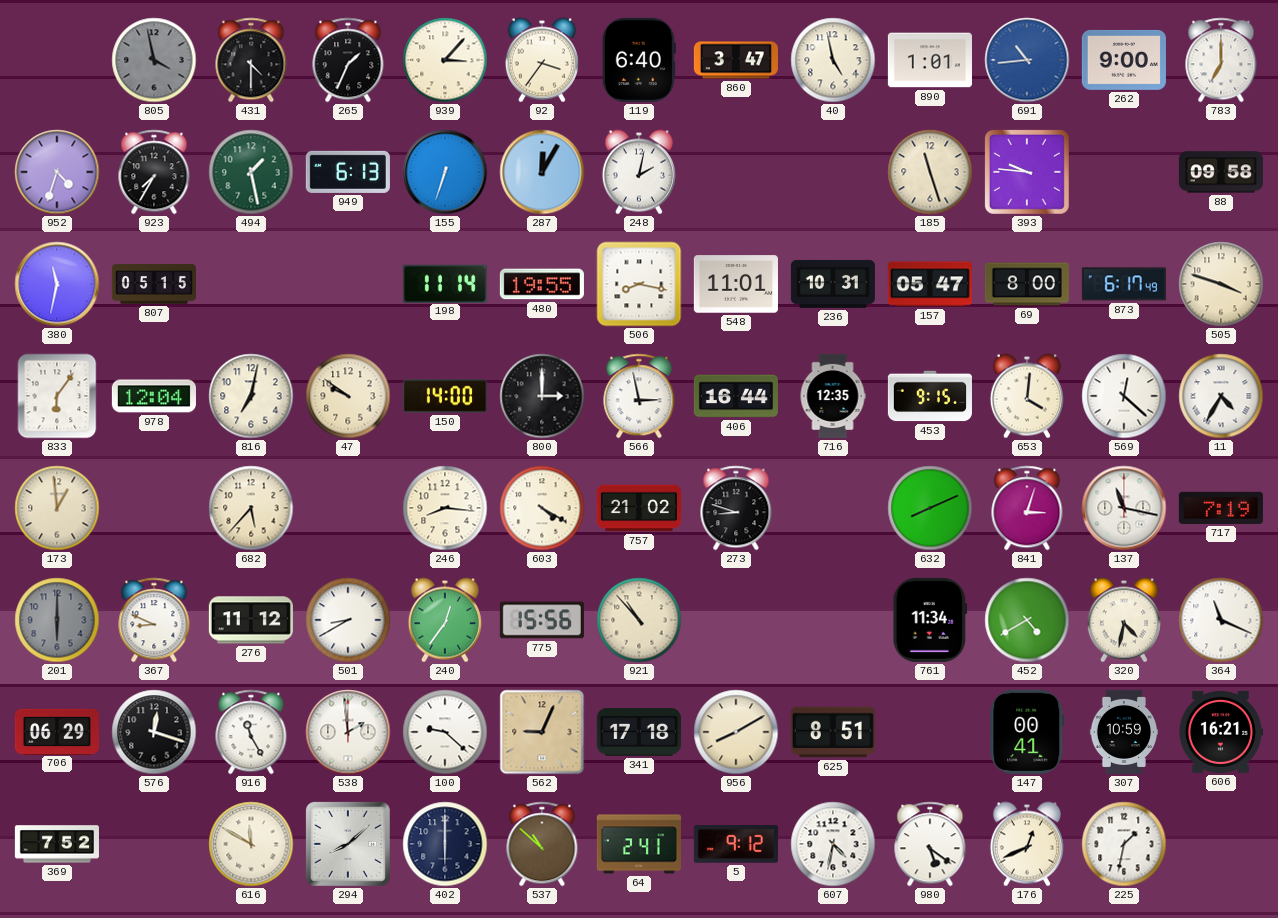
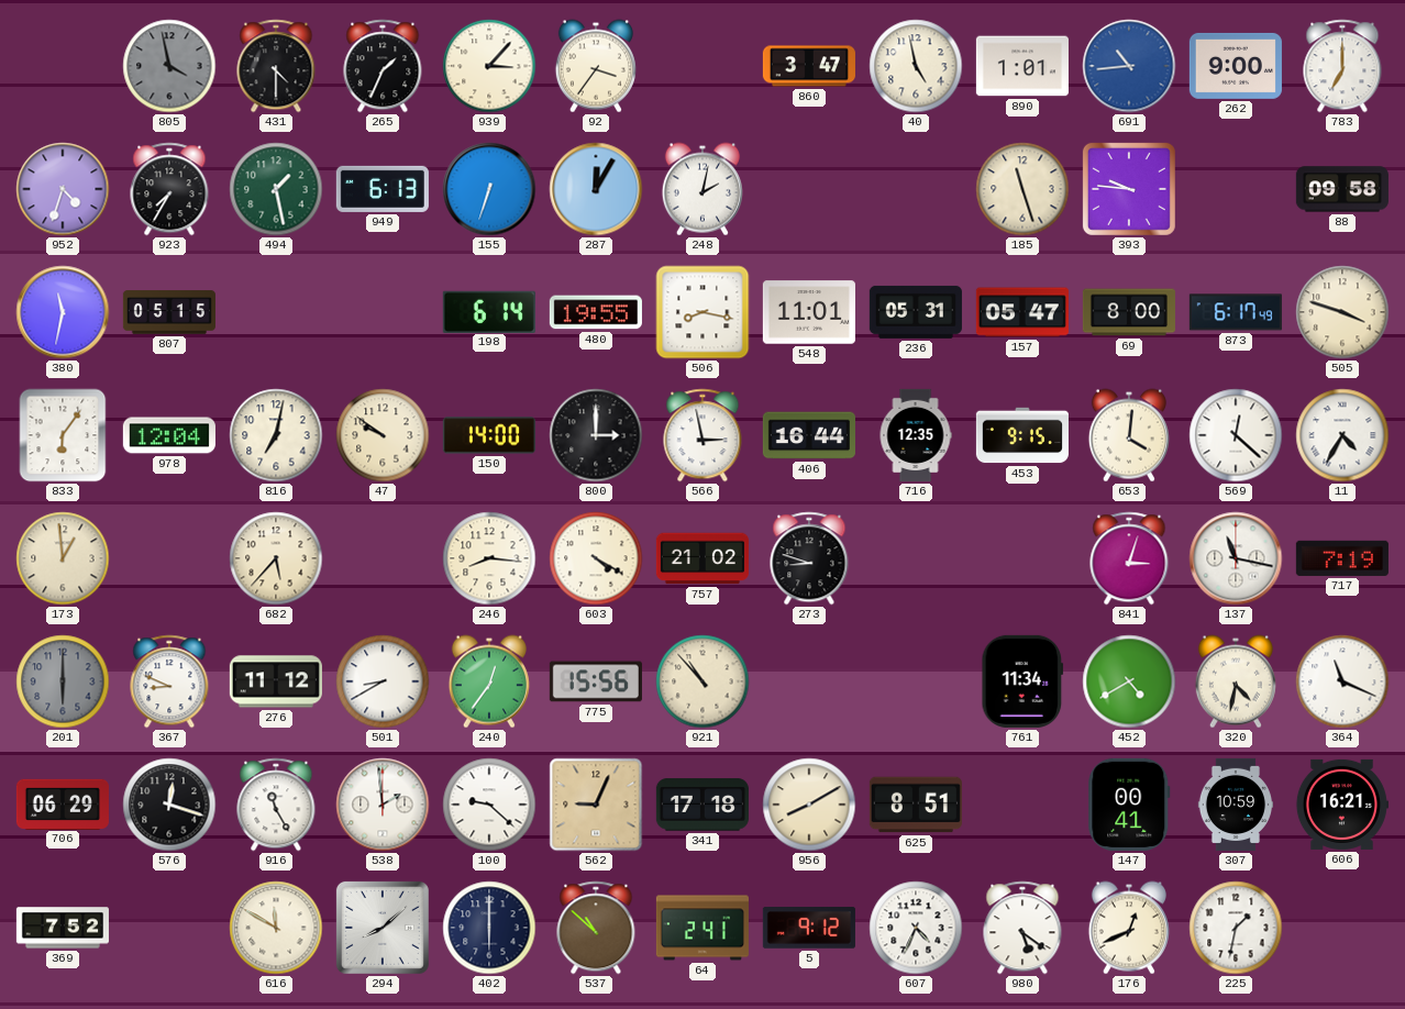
119: 6:40 -> none (639, 60)
198: 11:14 -> 6:14 (489, 311)
236: 10:31 -> 05:31 (916, 312)
632: 8:11 -> none (930, 508)
607: 4:32 -> 4:34 (916, 928)
